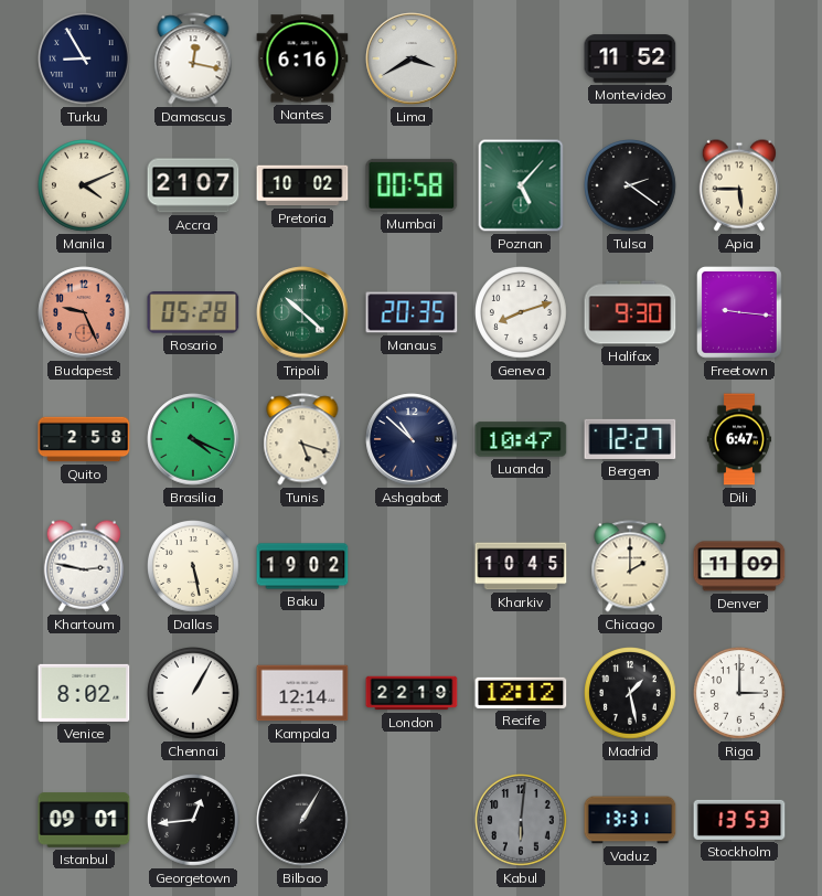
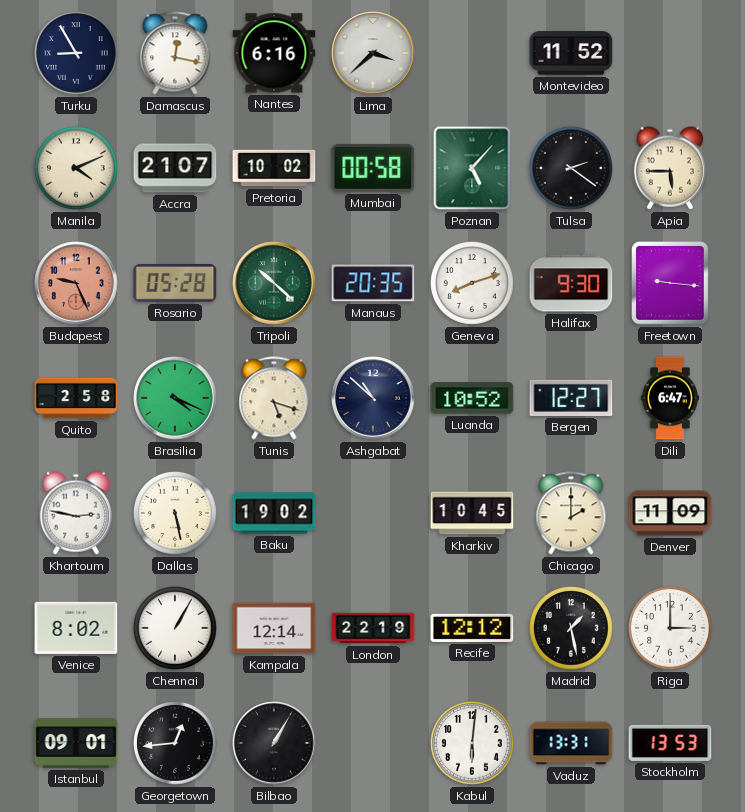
Lima: 3:40 -> 3:38 (373, 53)
Luanda: 10:47 -> 10:52 (472, 398)
Kabul dial: grey -> white (473, 744)
